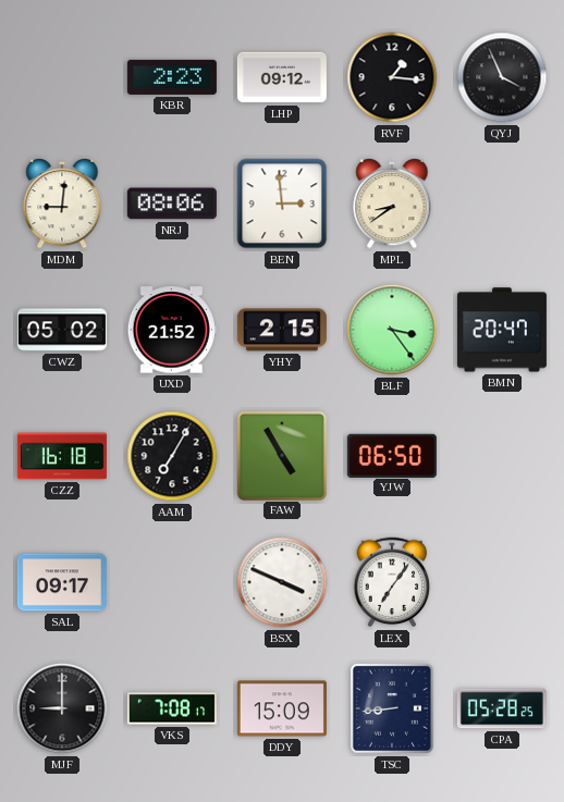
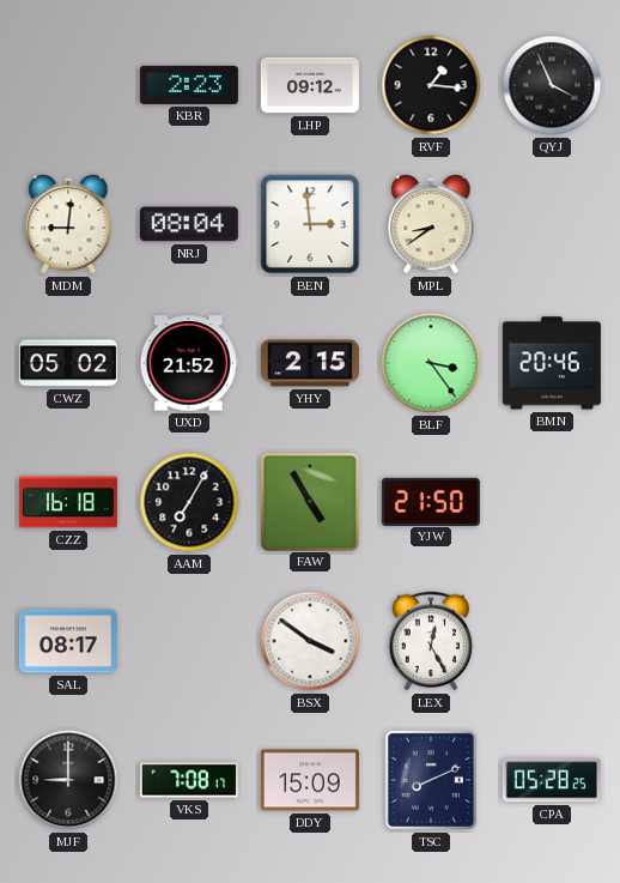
NRJ: 08:06 -> 08:04 (189, 224)
BMN: 20:47 -> 20:46 (552, 363)
YJW: 06:50 -> 21:50 (431, 501)
SAL: 09:17 -> 08:17 (68, 641)
BSX: 3:49 -> 3:51 (310, 641)
LEX: 7:06 -> 12:25 (431, 641)
TSC: 8:44 -> 8:11 (431, 780)
